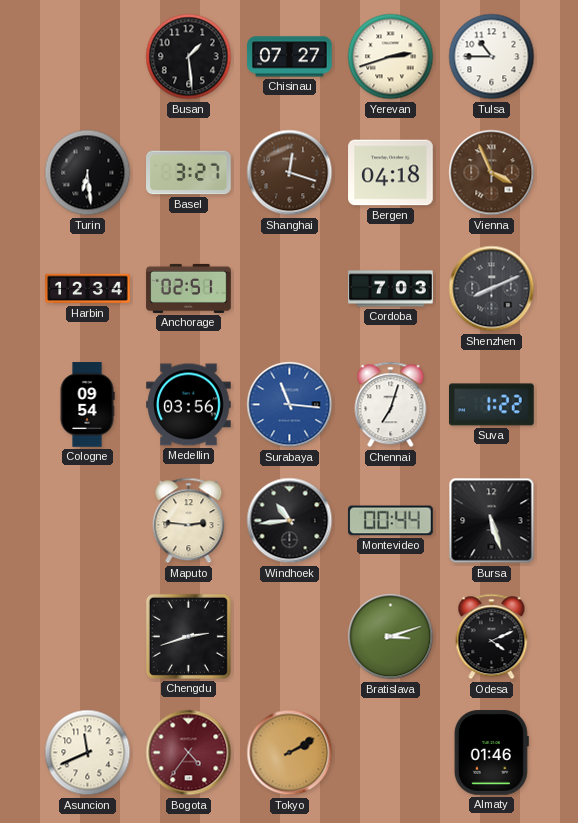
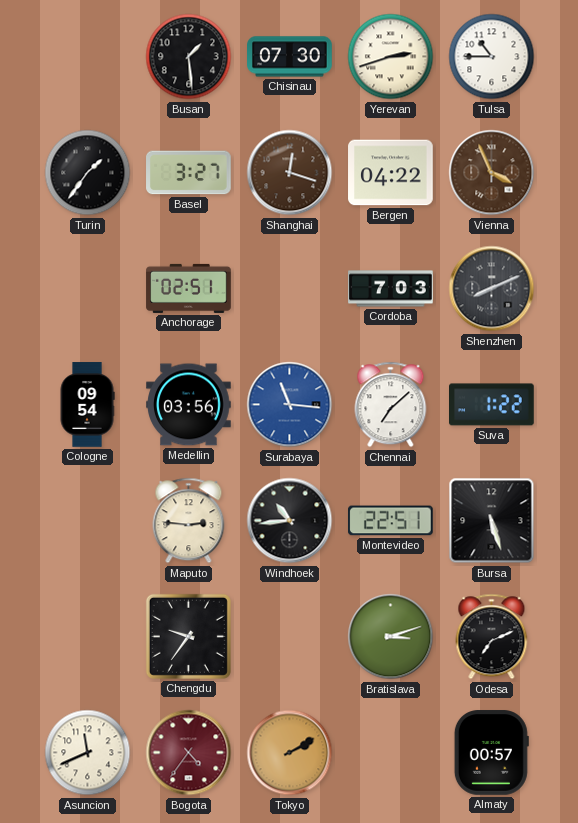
Chisinau: 07:27 -> 07:30 (290, 57)
Turin: 6:29 -> 1:36 (88, 173)
Bergen: 04:18 -> 04:22 (391, 173)
Harbin: 12:34 -> none (88, 289)
Chennai: 7:03 -> 7:08 (391, 405)
Montevideo: 00:44 -> 22:51 (391, 521)
Chengdu: 2:42 -> 9:36 (188, 636)
Odesa: 4:11 -> 7:11 (492, 637)
Almaty: 01:46 -> 00:57 (491, 753)
